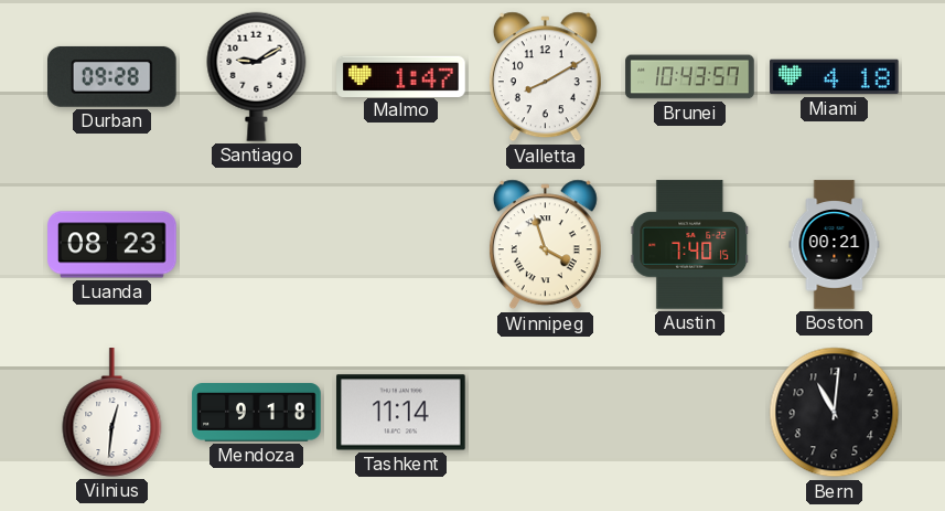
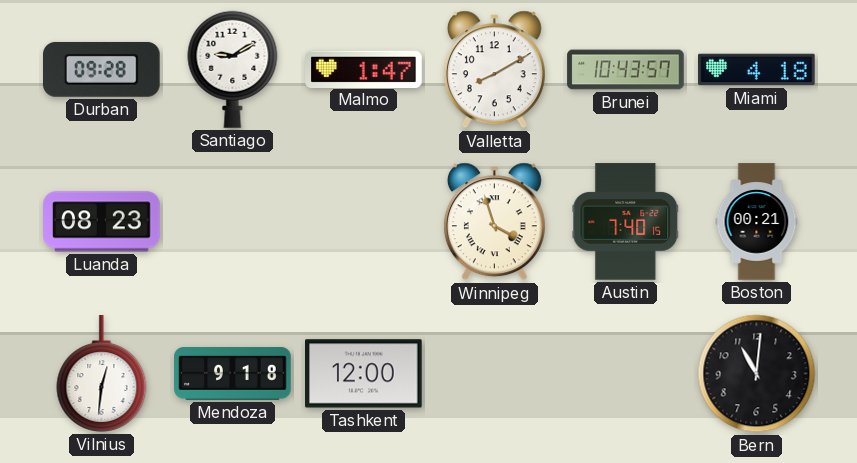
Tashkent: 11:14 -> 12:00 (364, 374)
